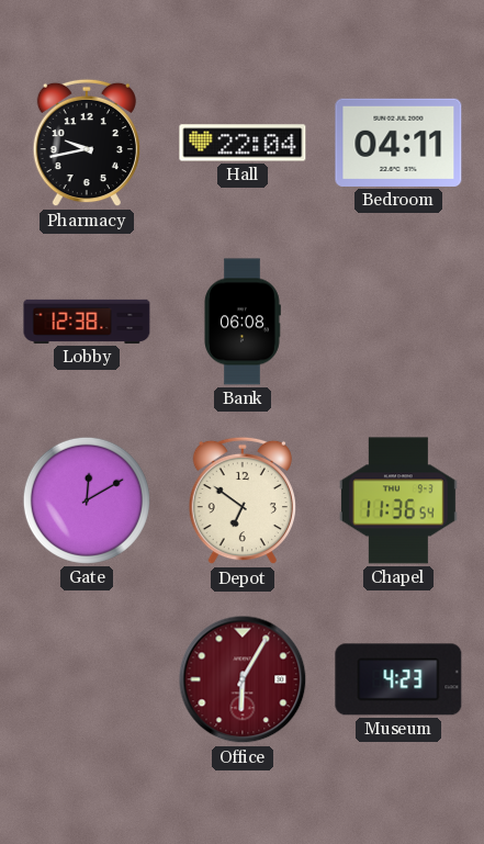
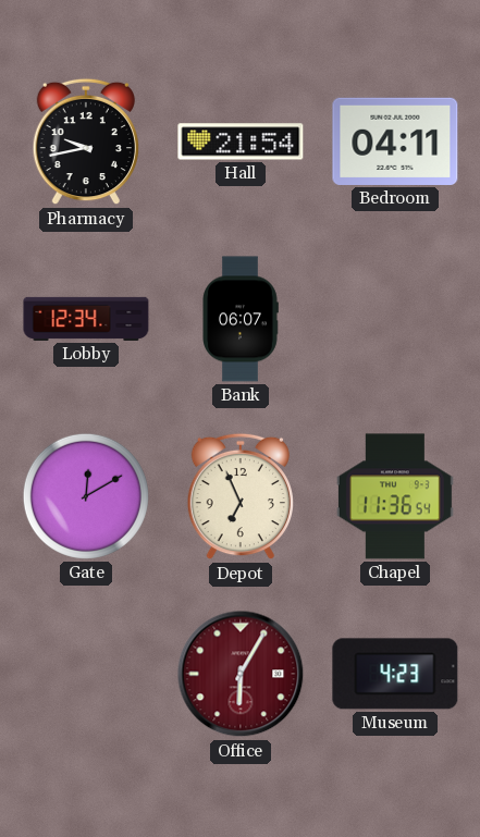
Hall: 22:04 -> 21:54 (241, 141)
Lobby: 12:38 -> 12:34 (86, 319)
Bank: 06:08 -> 06:07 (241, 319)
Depot: 6:51 -> 6:56 (239, 496)
